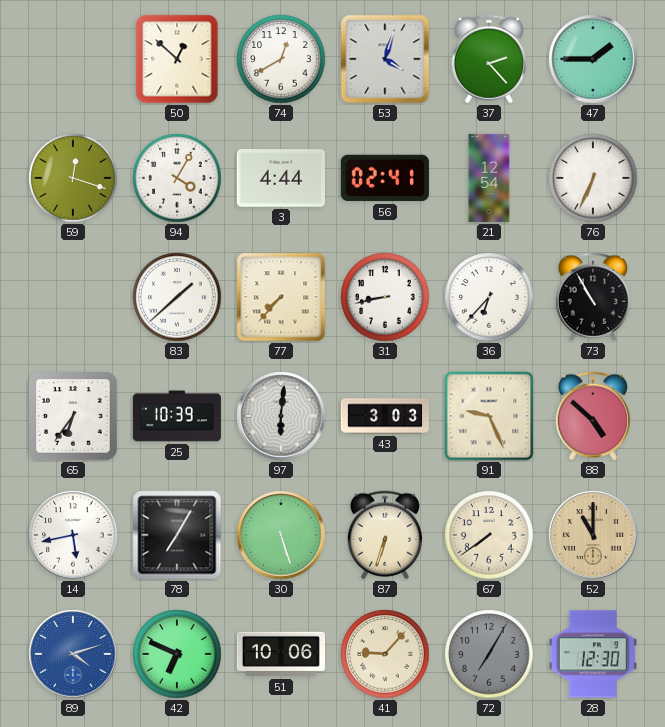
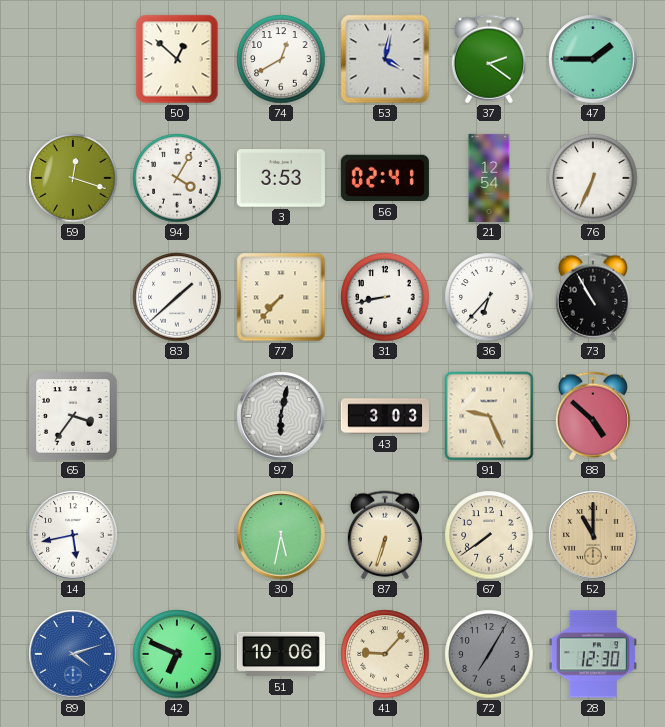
53: 4:03 -> 4:02 (385, 59)
37: 2:23 -> 2:21 (489, 59)
3: 4:44 -> 3:53 (281, 178)
65: 6:36 -> 3:36 (73, 416)
25: 10:39 -> none (177, 416)
97: 6:01 -> 6:02 (281, 416)
78: 7:05 -> none (177, 535)
30: 5:27 -> 5:32 (281, 535)
